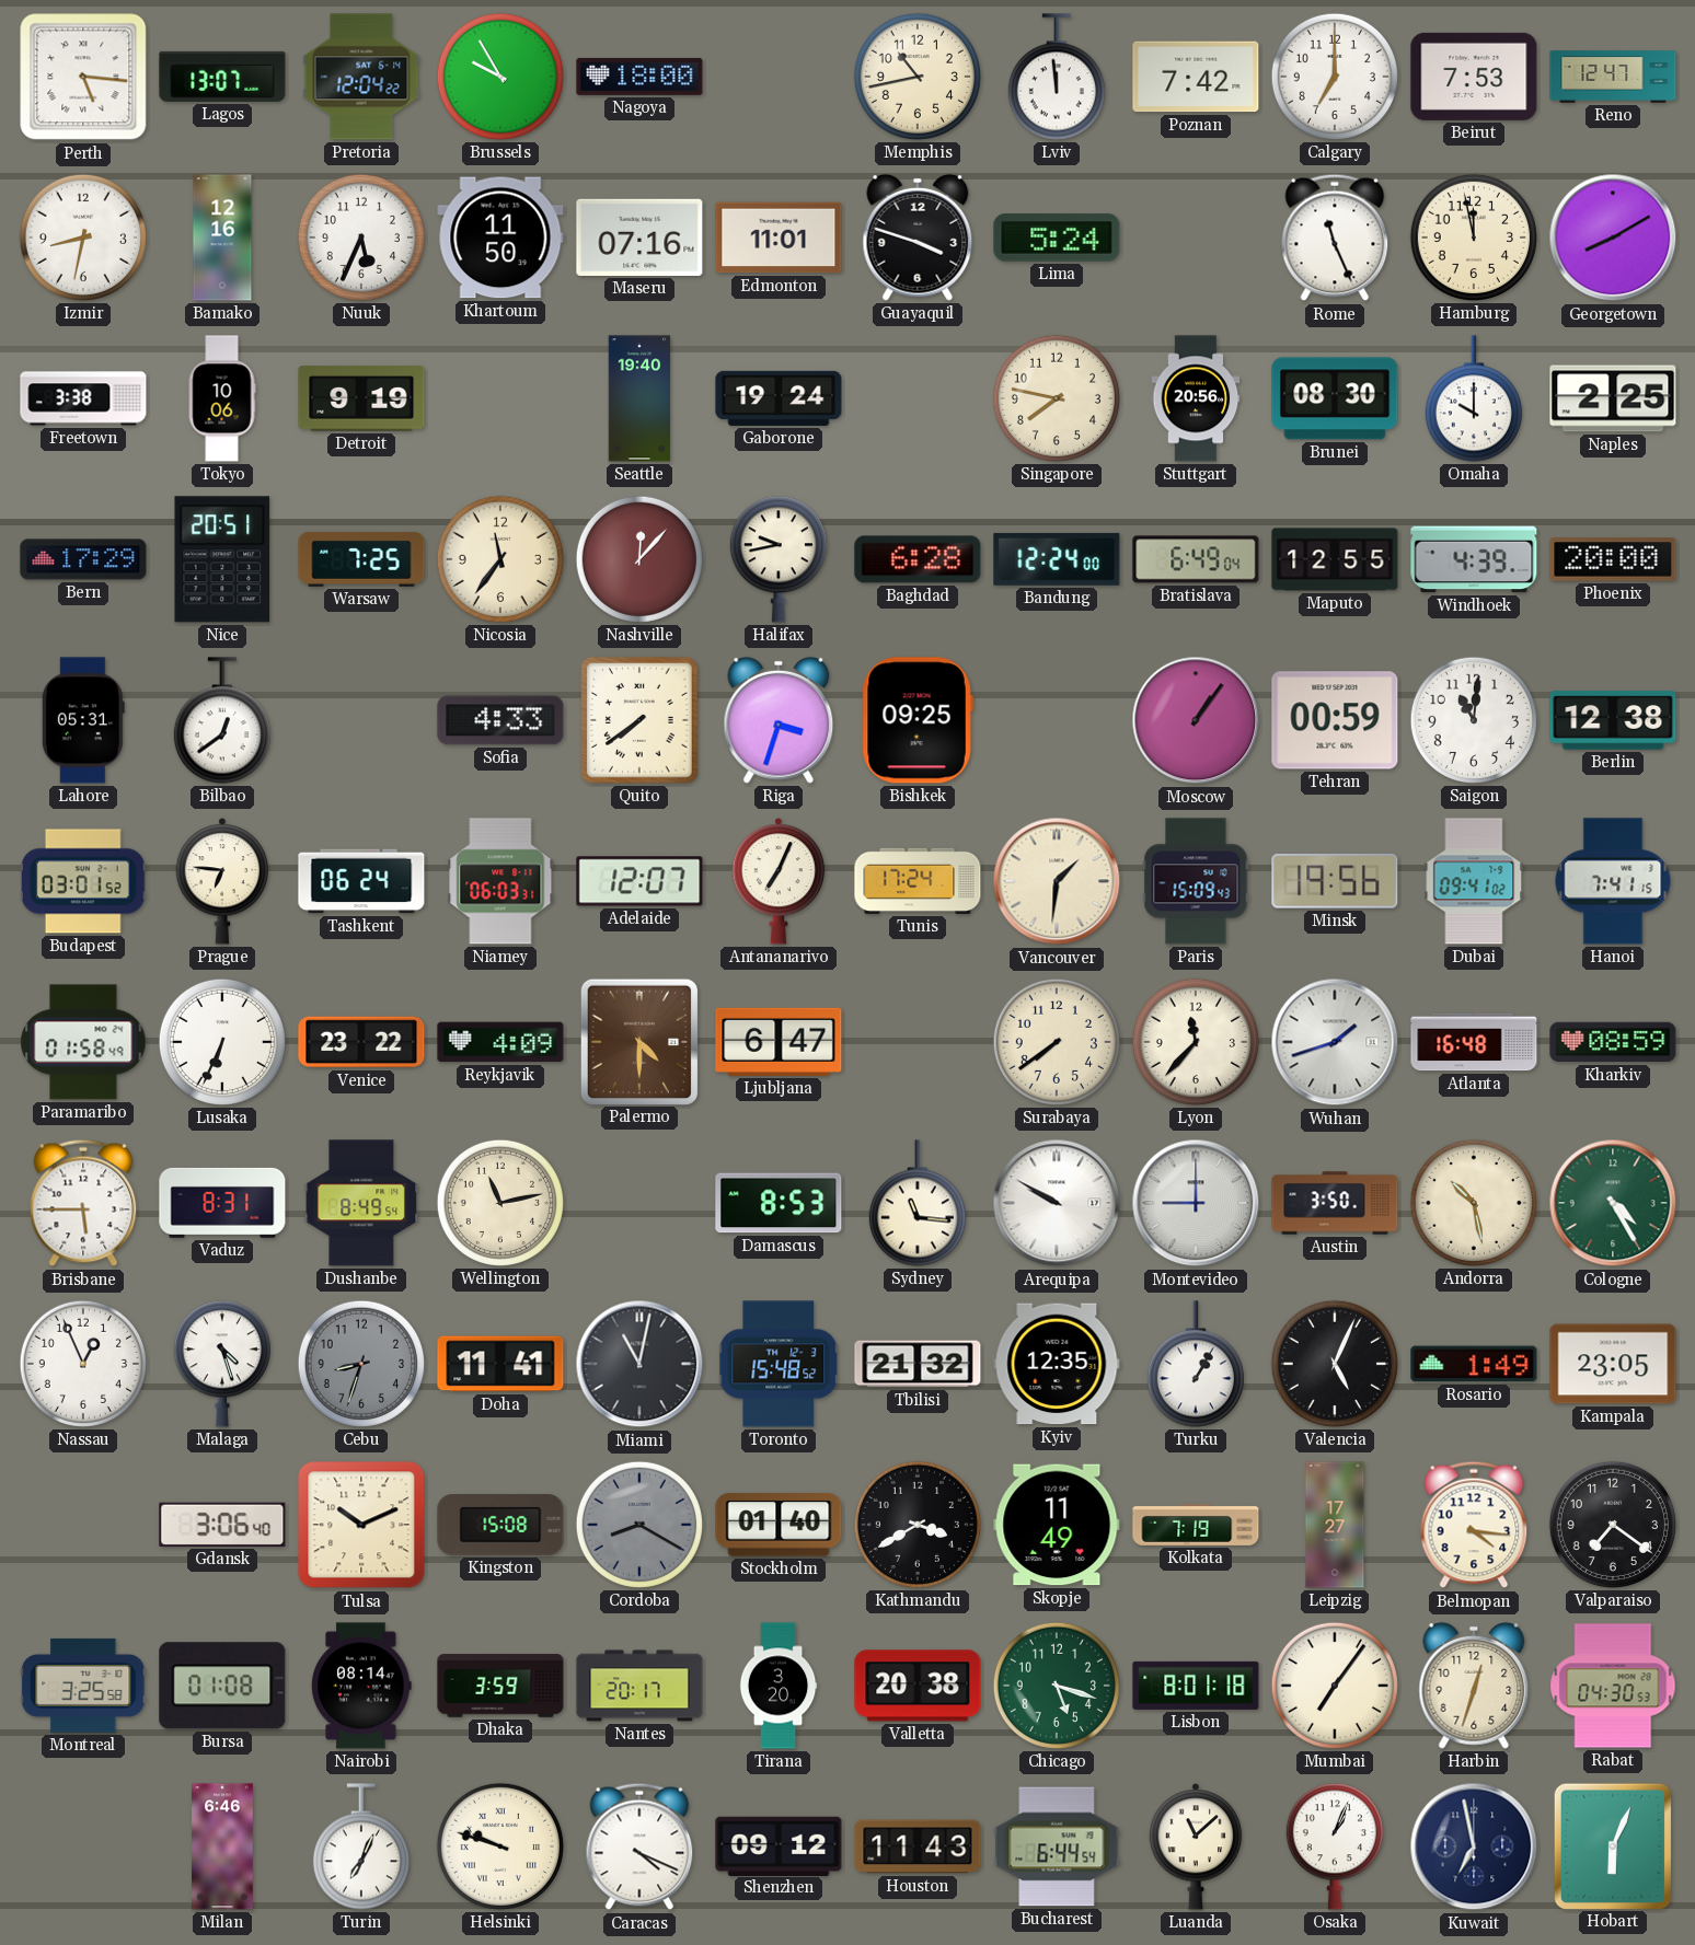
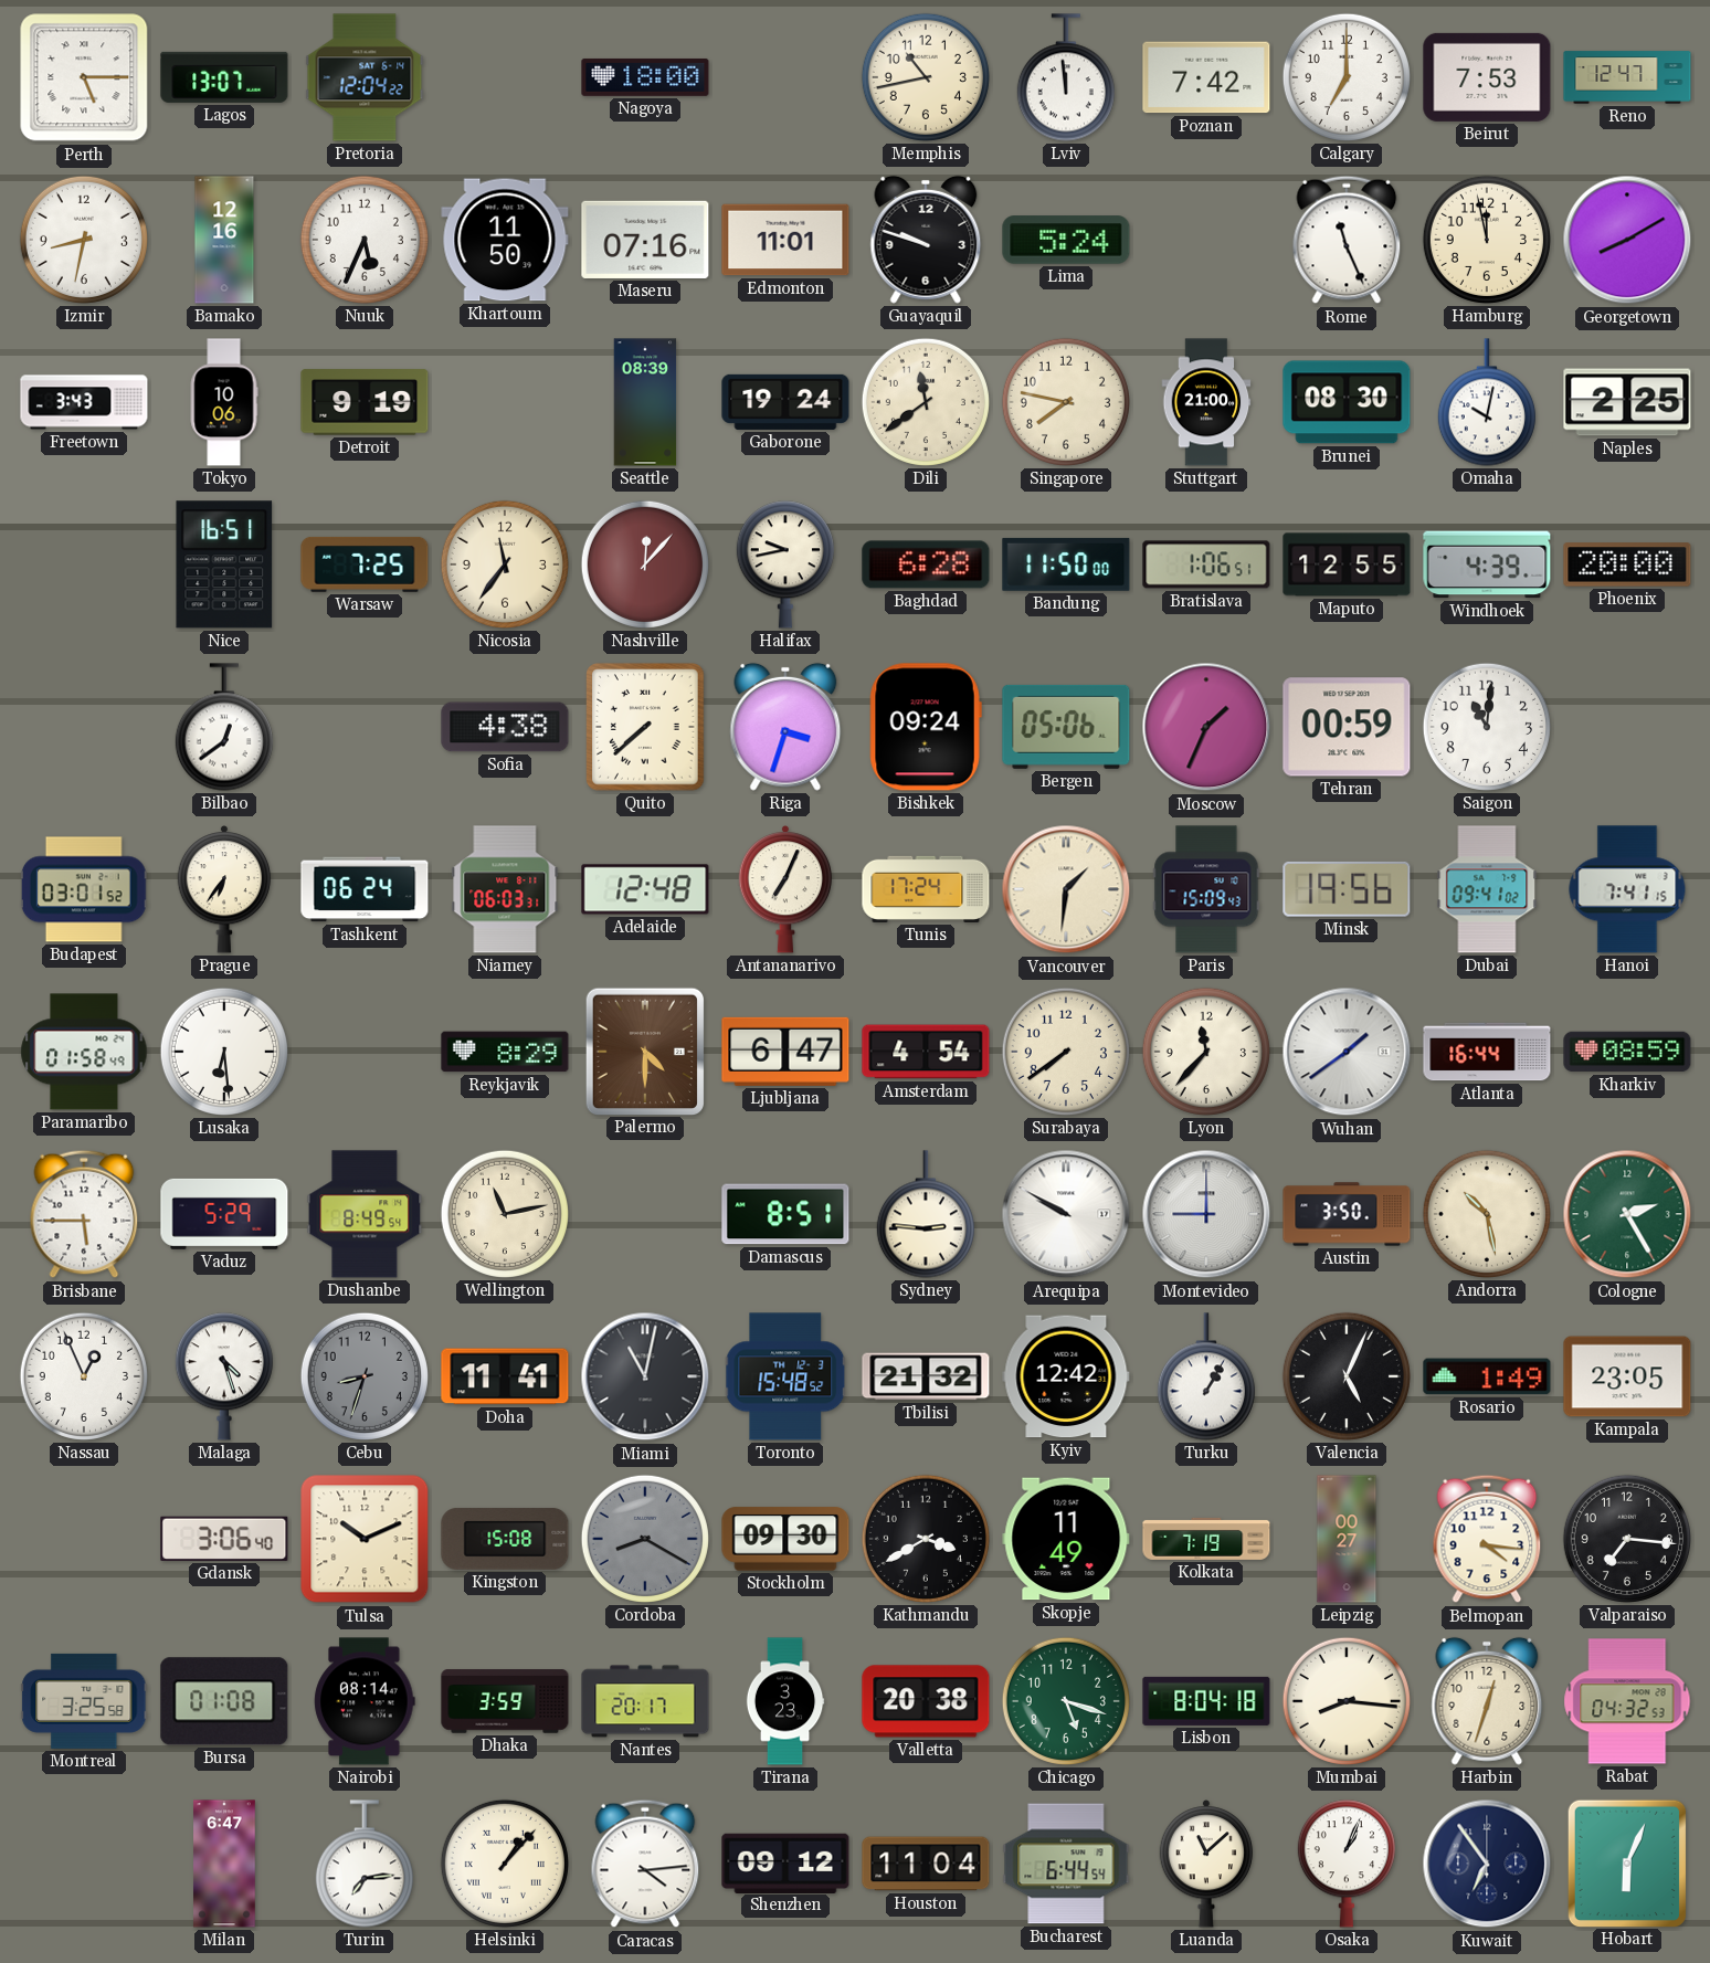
Perth: 5:16 -> 5:15 (84, 77)
Brussels: 9:55 -> none (500, 77)
Guayaquil: 3:48 -> 9:48 (926, 240)
Freetown: 3:38 -> 3:43 (84, 402)
Seattle: 19:40 -> 08:39 (645, 402)
Dili: none -> 11:39 (926, 402)
Stuttgart: 20:56 -> 21:00 (1206, 402)
Omaha: 10:00 -> 10:02 (1487, 402)
Bern: 17:29 -> none (83, 559)
Nice: 20:51 -> 16:51 (224, 564)
Bandung: 12:24 -> 11:50 (1066, 564)
Bratislava: 6:49 -> 1:06 (1206, 564)
Lahore: 05:31 -> none (83, 720)
Sofia: 4:33 -> 4:38 (505, 727)
Quito: 7:39 -> 7:38 (645, 727)
Bishkek: 09:25 -> 09:24 (926, 727)
Bergen: none -> 05:06 (1066, 727)
Moscow: 1:06 -> 1:34 (1206, 727)
Berlin: 12:38 -> none (1613, 720)
Prague: 6:46 -> 6:36 (224, 890)
Adelaide: 12:07 -> 12:48 (645, 889)
Lusaka: 6:34 -> 6:29 (224, 1052)
Venice: 23:22 -> none (361, 1042)
Reykjavik: 4:09 -> 8:29 (505, 1052)
Amsterdam: none -> 4:54 (926, 1052)
Wuhan: 1:42 -> 1:39 (1347, 1052)
Atlanta: 16:48 -> 16:44 (1487, 1052)
Vaduz: 8:31 -> 5:29 (224, 1214)
Damascus: 8:53 -> 8:51 (785, 1214)
Sydney: 11:16 -> 2:46 (926, 1214)
Cologne: 4:25 -> 2:25 (1627, 1214)
Kyiv: 12:35 -> 12:42 (1066, 1376)
Stockholm: 01:40 -> 09:30 (785, 1539)
Leipzig: 17:27 -> 00:27 (1347, 1539)
Valparaiso: 7:21 -> 7:16 (1627, 1539)
Tirana: 3:20 -> 3:23 (785, 1701)
Lisbon: 8:01 -> 8:04 (1206, 1701)
Mumbai: 7:06 -> 8:16 (1347, 1701)
Rabat: 04:30 -> 04:32 (1627, 1701)
Milan: 6:46 -> 6:47 (224, 1864)
Turin: 7:04 -> 7:14 (365, 1864)
Helsinki: 9:48 -> 1:07 (505, 1864)
Caracas: 4:19 -> 4:14 (645, 1864)
Houston: 11:43 -> 11:04 (926, 1864)
Kuwait: 6:58 -> 6:54 (1487, 1864)
